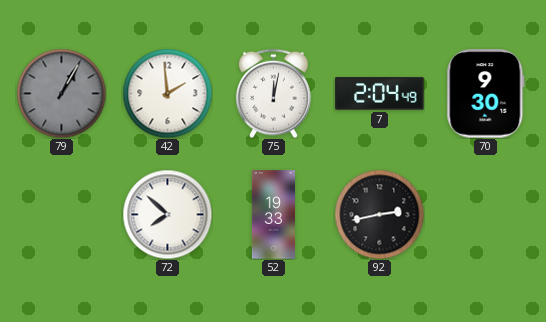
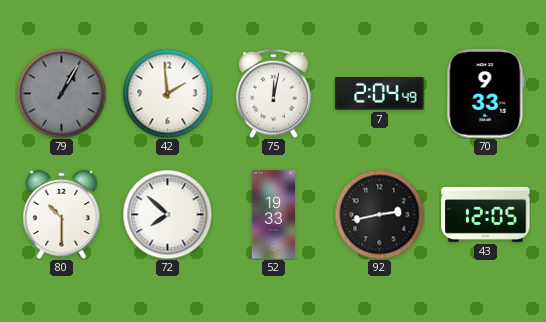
70: 9:30 -> 9:33 (486, 94)
80: none -> 10:30 (62, 214)
43: none -> 12:05 (486, 214)
